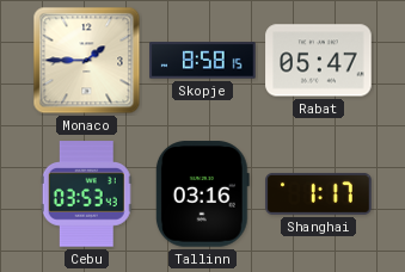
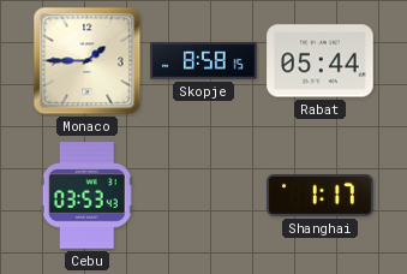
Rabat: 05:47 -> 05:44 (321, 61)
Tallinn: 03:16 -> none (202, 194)
